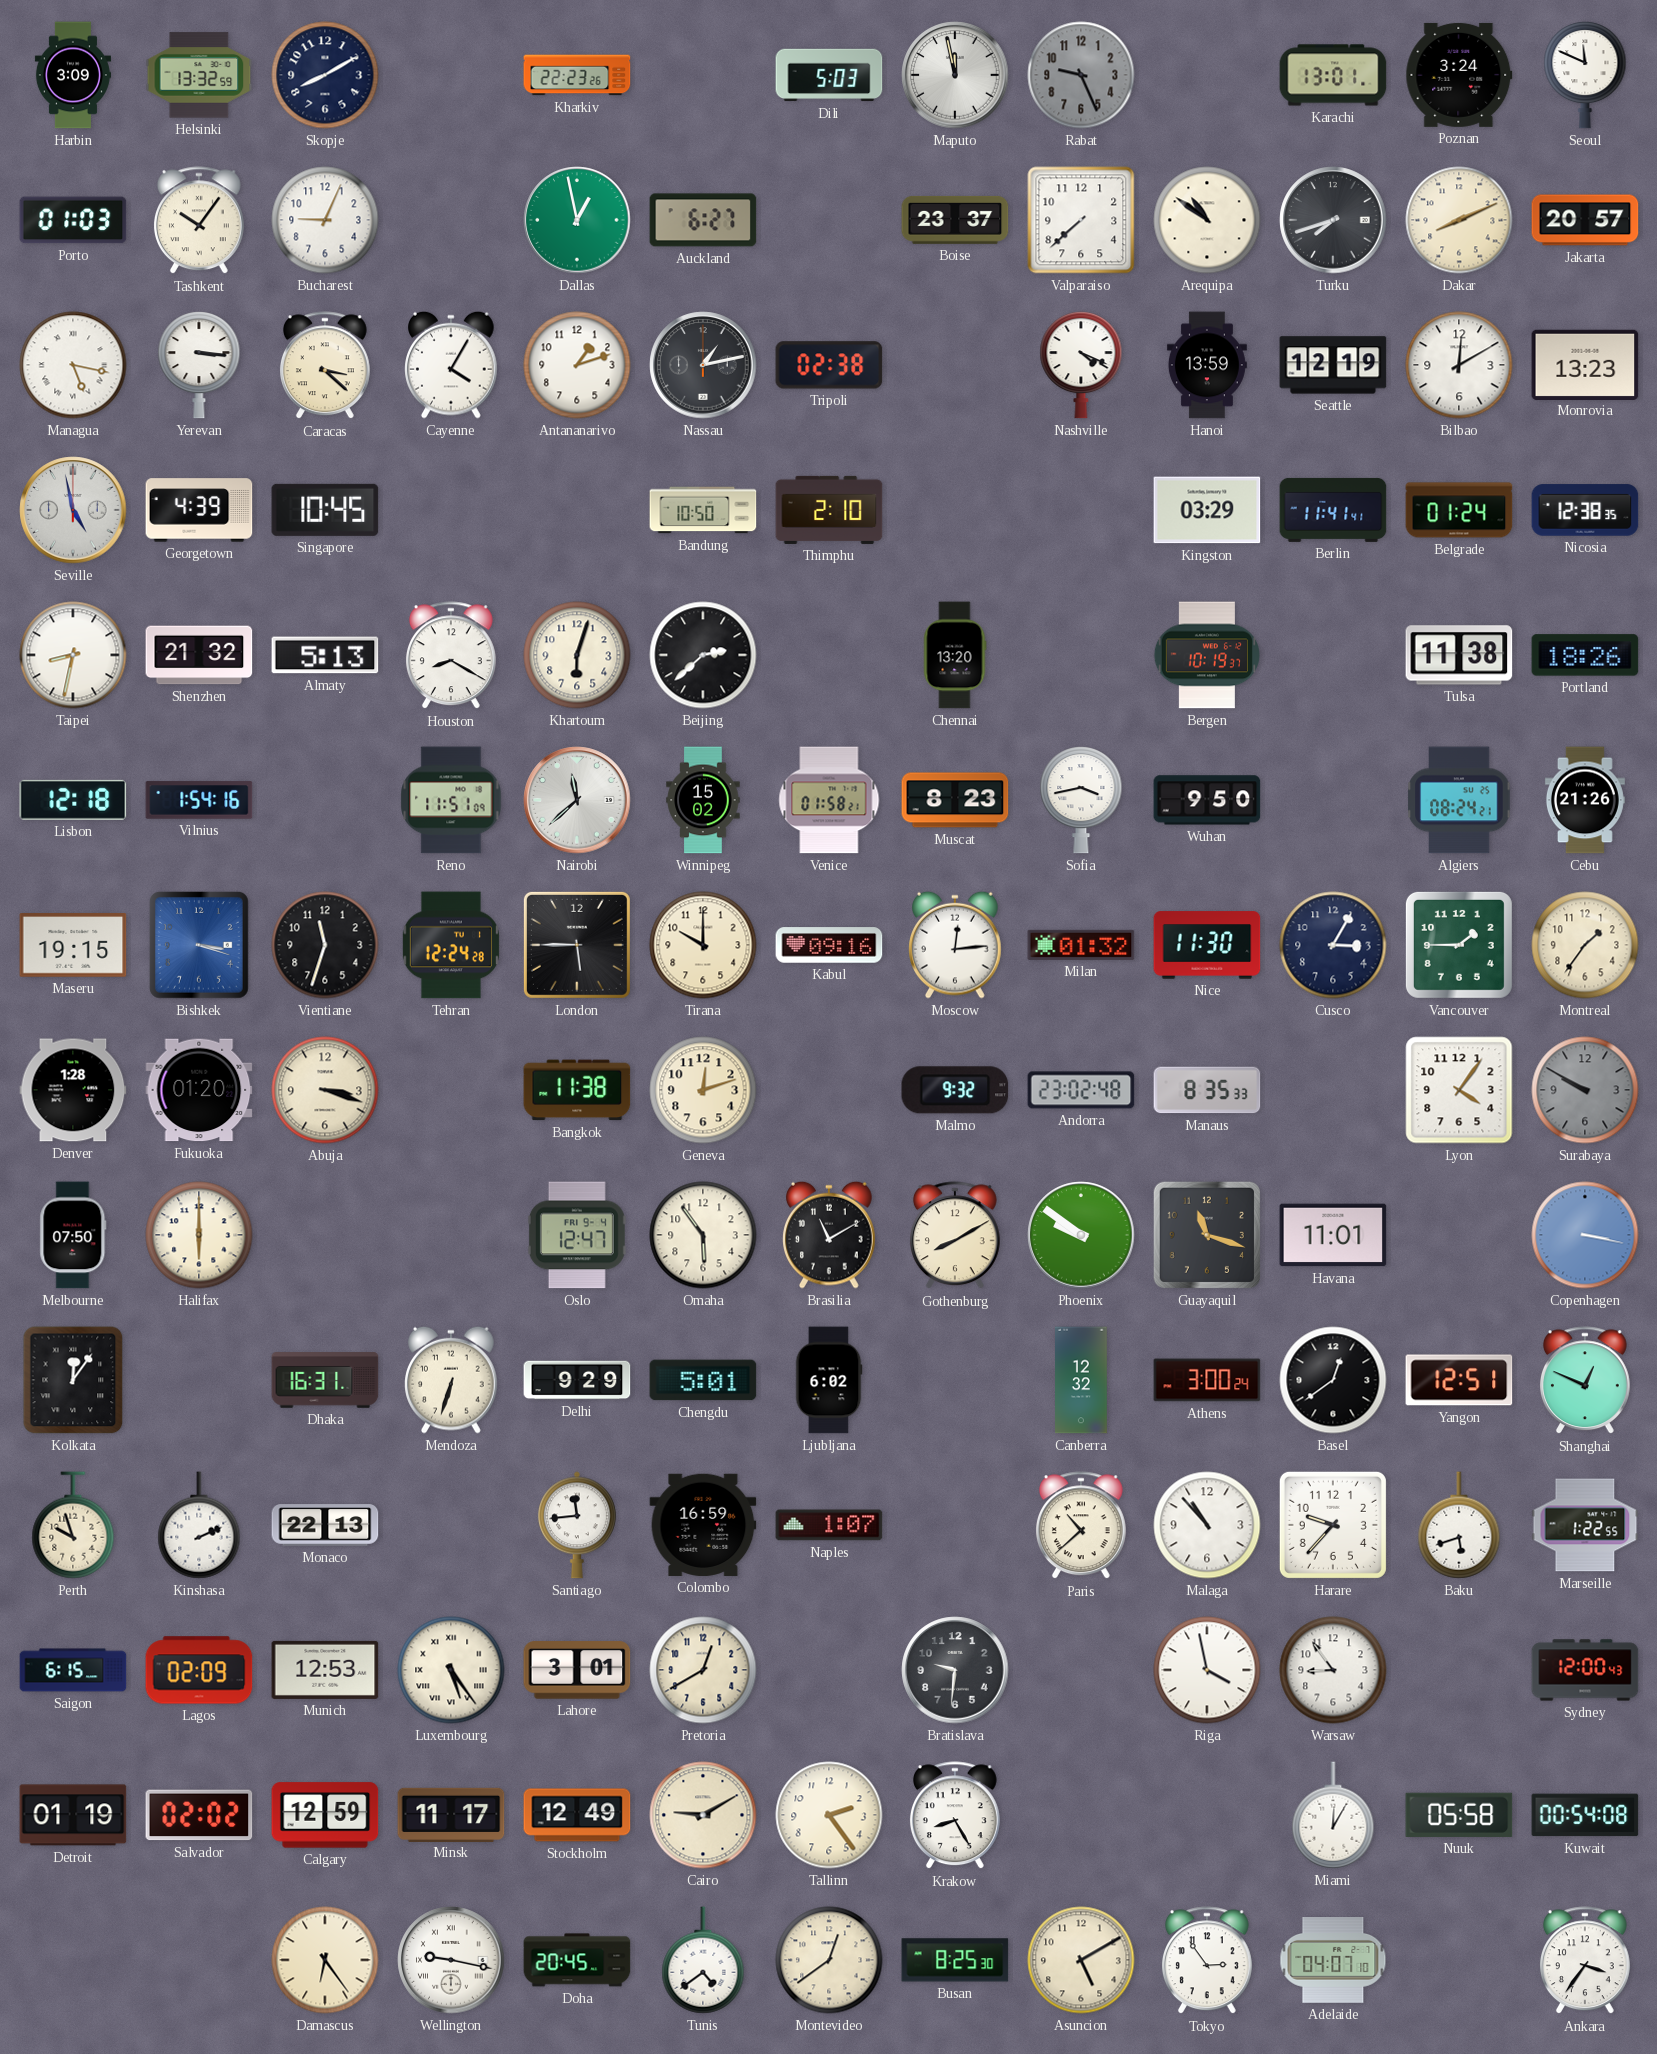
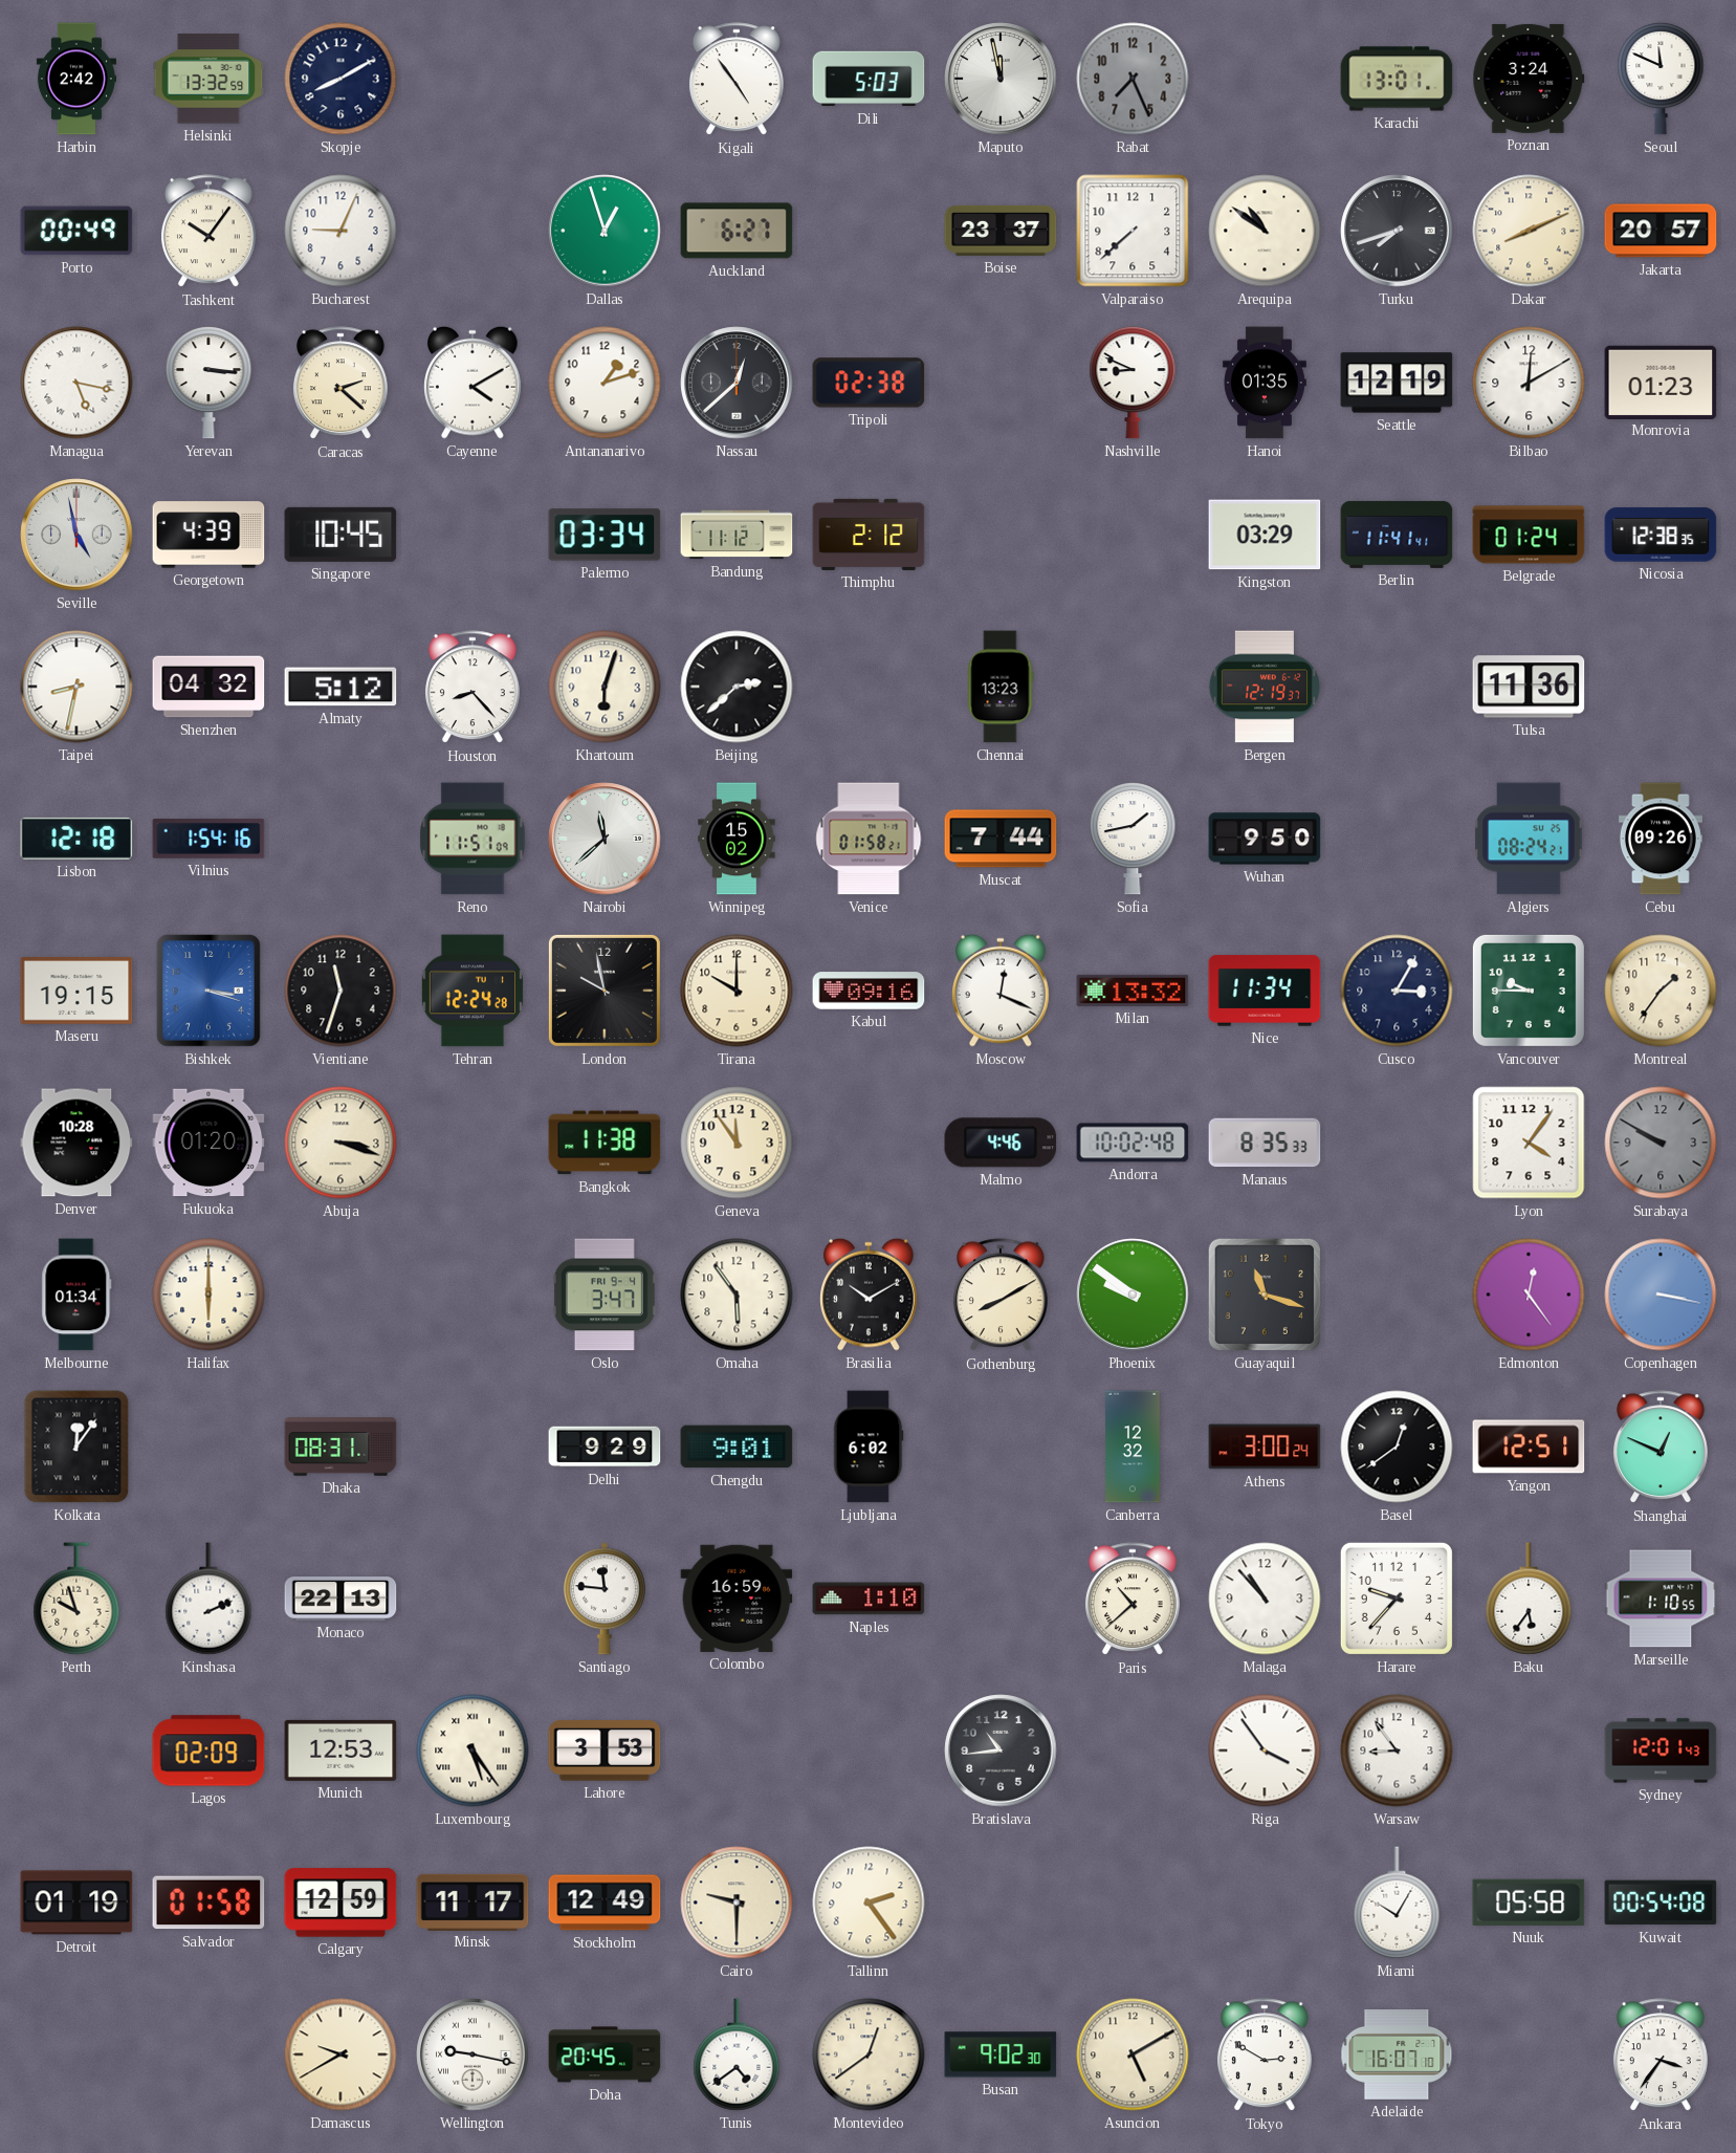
Harbin: 3:09 -> 2:42 (76, 79)
Kharkiv: 22:23 -> none (577, 75)
Kigali: none -> 4:54 (737, 80)
Rabat: 9:26 -> 7:26 (1133, 79)
Porto: 01:03 -> 00:49 (76, 231)
Dallas: 12:58 -> 12:57 (605, 231)
Caracas: 3:22 -> 2:22 (340, 384)
Cayenne: 4:05 -> 4:10 (473, 383)
Nassau: 1:13 -> 12:38 (737, 383)
Nashville: 4:19 -> 8:49 (1133, 384)
Hanoi: 13:59 -> 01:35 (1265, 383)
Monrovia: 13:23 -> 01:23 (1661, 382)
Palermo: none -> 03:34 (605, 535)
Bandung: 10:50 -> 11:12 (737, 535)
Thimphu: 2:10 -> 2:12 (869, 535)
Shenzhen: 21:32 -> 04:32 (208, 687)
Almaty: 5:13 -> 5:12 (340, 687)
Houston: 8:20 -> 8:23 (473, 688)
Chennai: 13:20 -> 13:23 (1001, 687)
Bergen: 10:19 -> 12:19 (1265, 687)
Tulsa: 11:38 -> 11:36 (1529, 687)
Portland: 18:26 -> none (1585, 655)
Muscat: 8:23 -> 7:44 (1001, 839)
Sofia: 3:43 -> 1:43 (1133, 840)
Cebu: 21:26 -> 09:26 (1661, 839)
London: 5:45 -> 9:58 (605, 991)
Moscow: 12:14 -> 12:19 (1001, 991)
Milan: 01:32 -> 13:32 (1133, 991)
Nice: 11:30 -> 11:34 (1265, 991)
Vancouver: 1:45 -> 9:45 (1529, 991)
Denver: 1:28 -> 10:28 (76, 1143)
Geneva: 12:12 -> 11:54 (737, 1143)
Malmo: 9:32 -> 4:46 (1001, 1143)
Andorra: 23:02 -> 10:02 (1133, 1143)
Melbourne: 07:50 -> 01:34 (76, 1295)
Oslo: 12:47 -> 3:47 (605, 1295)
Brasilia: 11:10 -> 10:10 (869, 1295)
Havana: 11:01 -> none (1333, 1235)
Edmonton: none -> 12:24 (1529, 1295)
Dhaka: 16:31 -> 08:31 (340, 1447)
Mendoza: 6:33 -> none (451, 1380)
Chengdu: 5:01 -> 9:01 (737, 1447)
Santiago: 11:44 -> 11:46 (605, 1599)
Naples: 1:07 -> 1:10 (869, 1599)
Baku: 5:42 -> 5:36 (1529, 1599)
Marseille: 1:22 -> 1:10 (1661, 1599)
Saigon: 6:15 -> none (73, 1670)
Lahore: 3:01 -> 3:53 (605, 1750)
Pretoria: 12:40 -> none (703, 1670)
Bratislava: 9:31 -> 10:44 (1001, 1750)
Riga: 3:58 -> 3:54 (1265, 1750)
Sydney: 12:00 -> 12:01 (1661, 1750)
Salvador: 02:02 -> 01:58 (208, 1902)
Cairo: 9:10 -> 9:30 (737, 1902)
Krakow: 8:25 -> none (955, 1816)
Miami: 12:05 -> 10:05 (1397, 1902)
Damascus: 6:24 -> 9:40 (340, 2054)
Busan: 8:25 -> 9:02 (1001, 2054)
Tokyo: 2:54 -> 2:50 (1265, 2056)
Adelaide: 04:07 -> 16:07 (1397, 2056)
